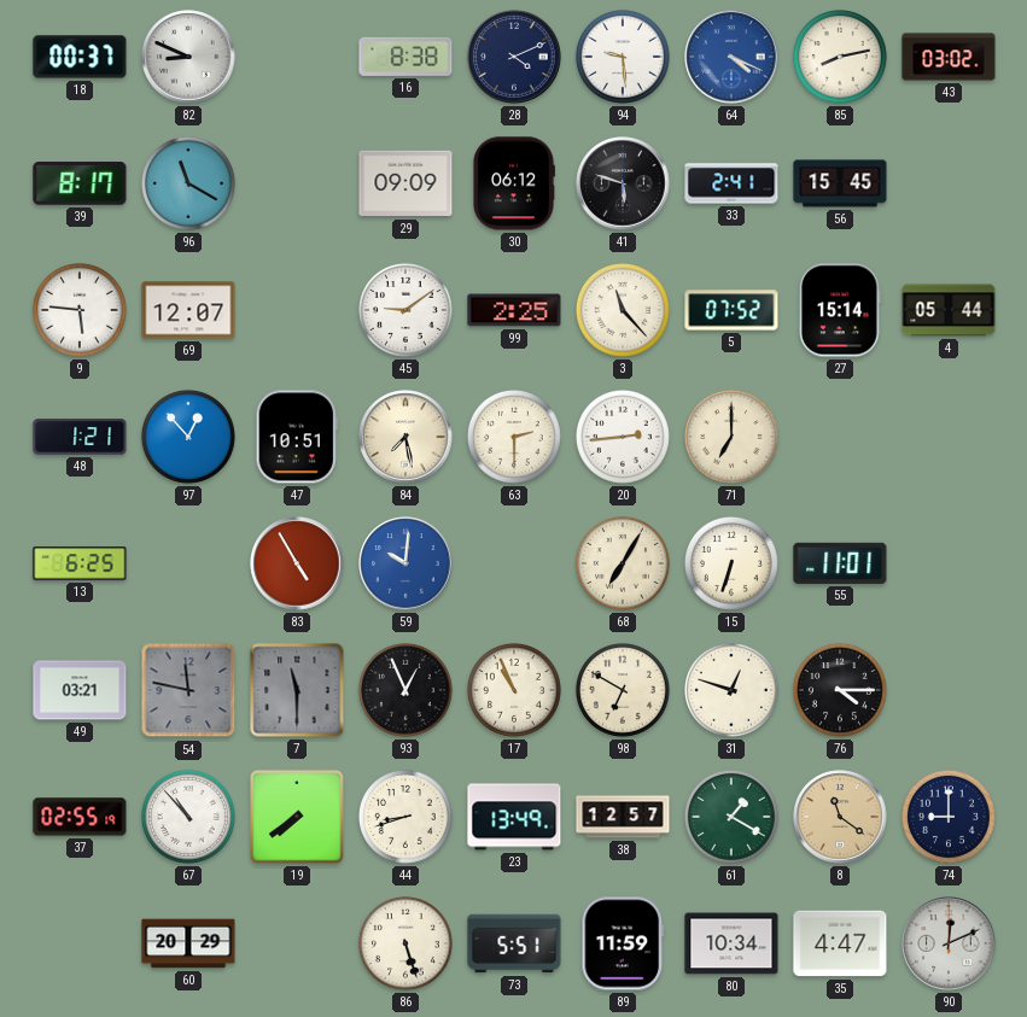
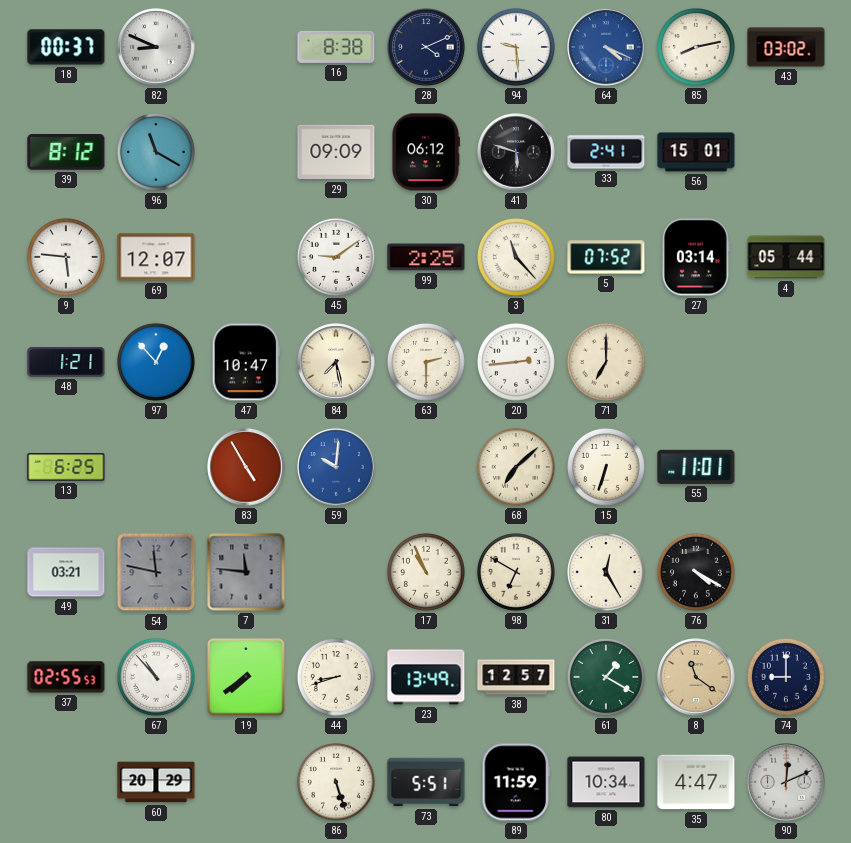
39: 8:17 -> 8:12 (66, 153)
56: 15:45 -> 15:01 (696, 152)
27: 15:14 -> 03:14 (696, 257)
47: 10:51 -> 10:47 (246, 362)
68: 7:05 -> 7:08 (516, 467)
7: 11:30 -> 11:46 (246, 572)
93: 12:56 -> none (405, 690)
31: 12:48 -> 12:25 (606, 572)
76: 4:15 -> 4:20 (696, 572)
37: 02:55:19 -> 02:55:53 (66, 677)
